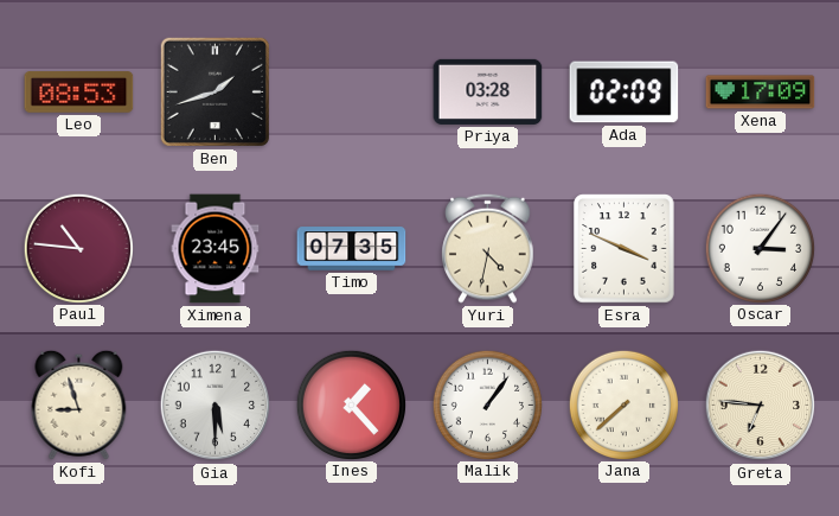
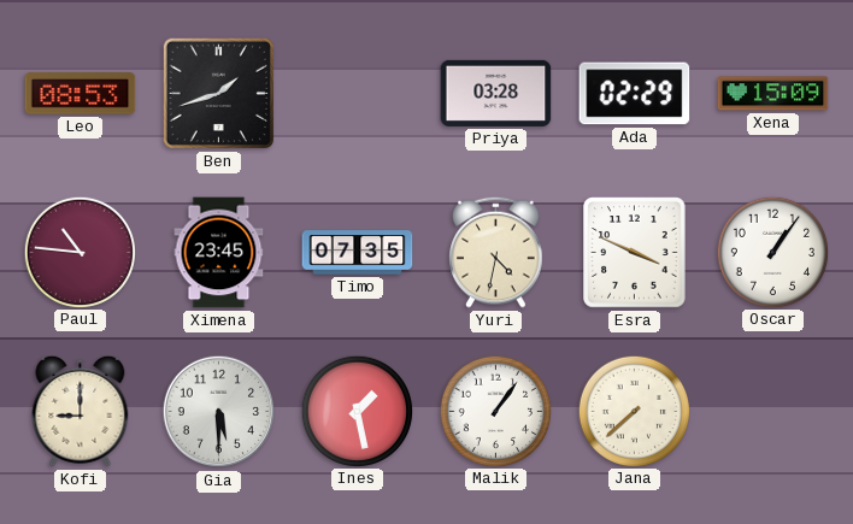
Ada: 02:09 -> 02:29 (635, 94)
Xena: 17:09 -> 15:09 (773, 94)
Oscar: 3:06 -> 1:06 (772, 252)
Kofi: 8:57 -> 9:00 (81, 411)
Ines: 1:23 -> 1:28 (357, 411)
Greta: 6:46 -> none (761, 406)
